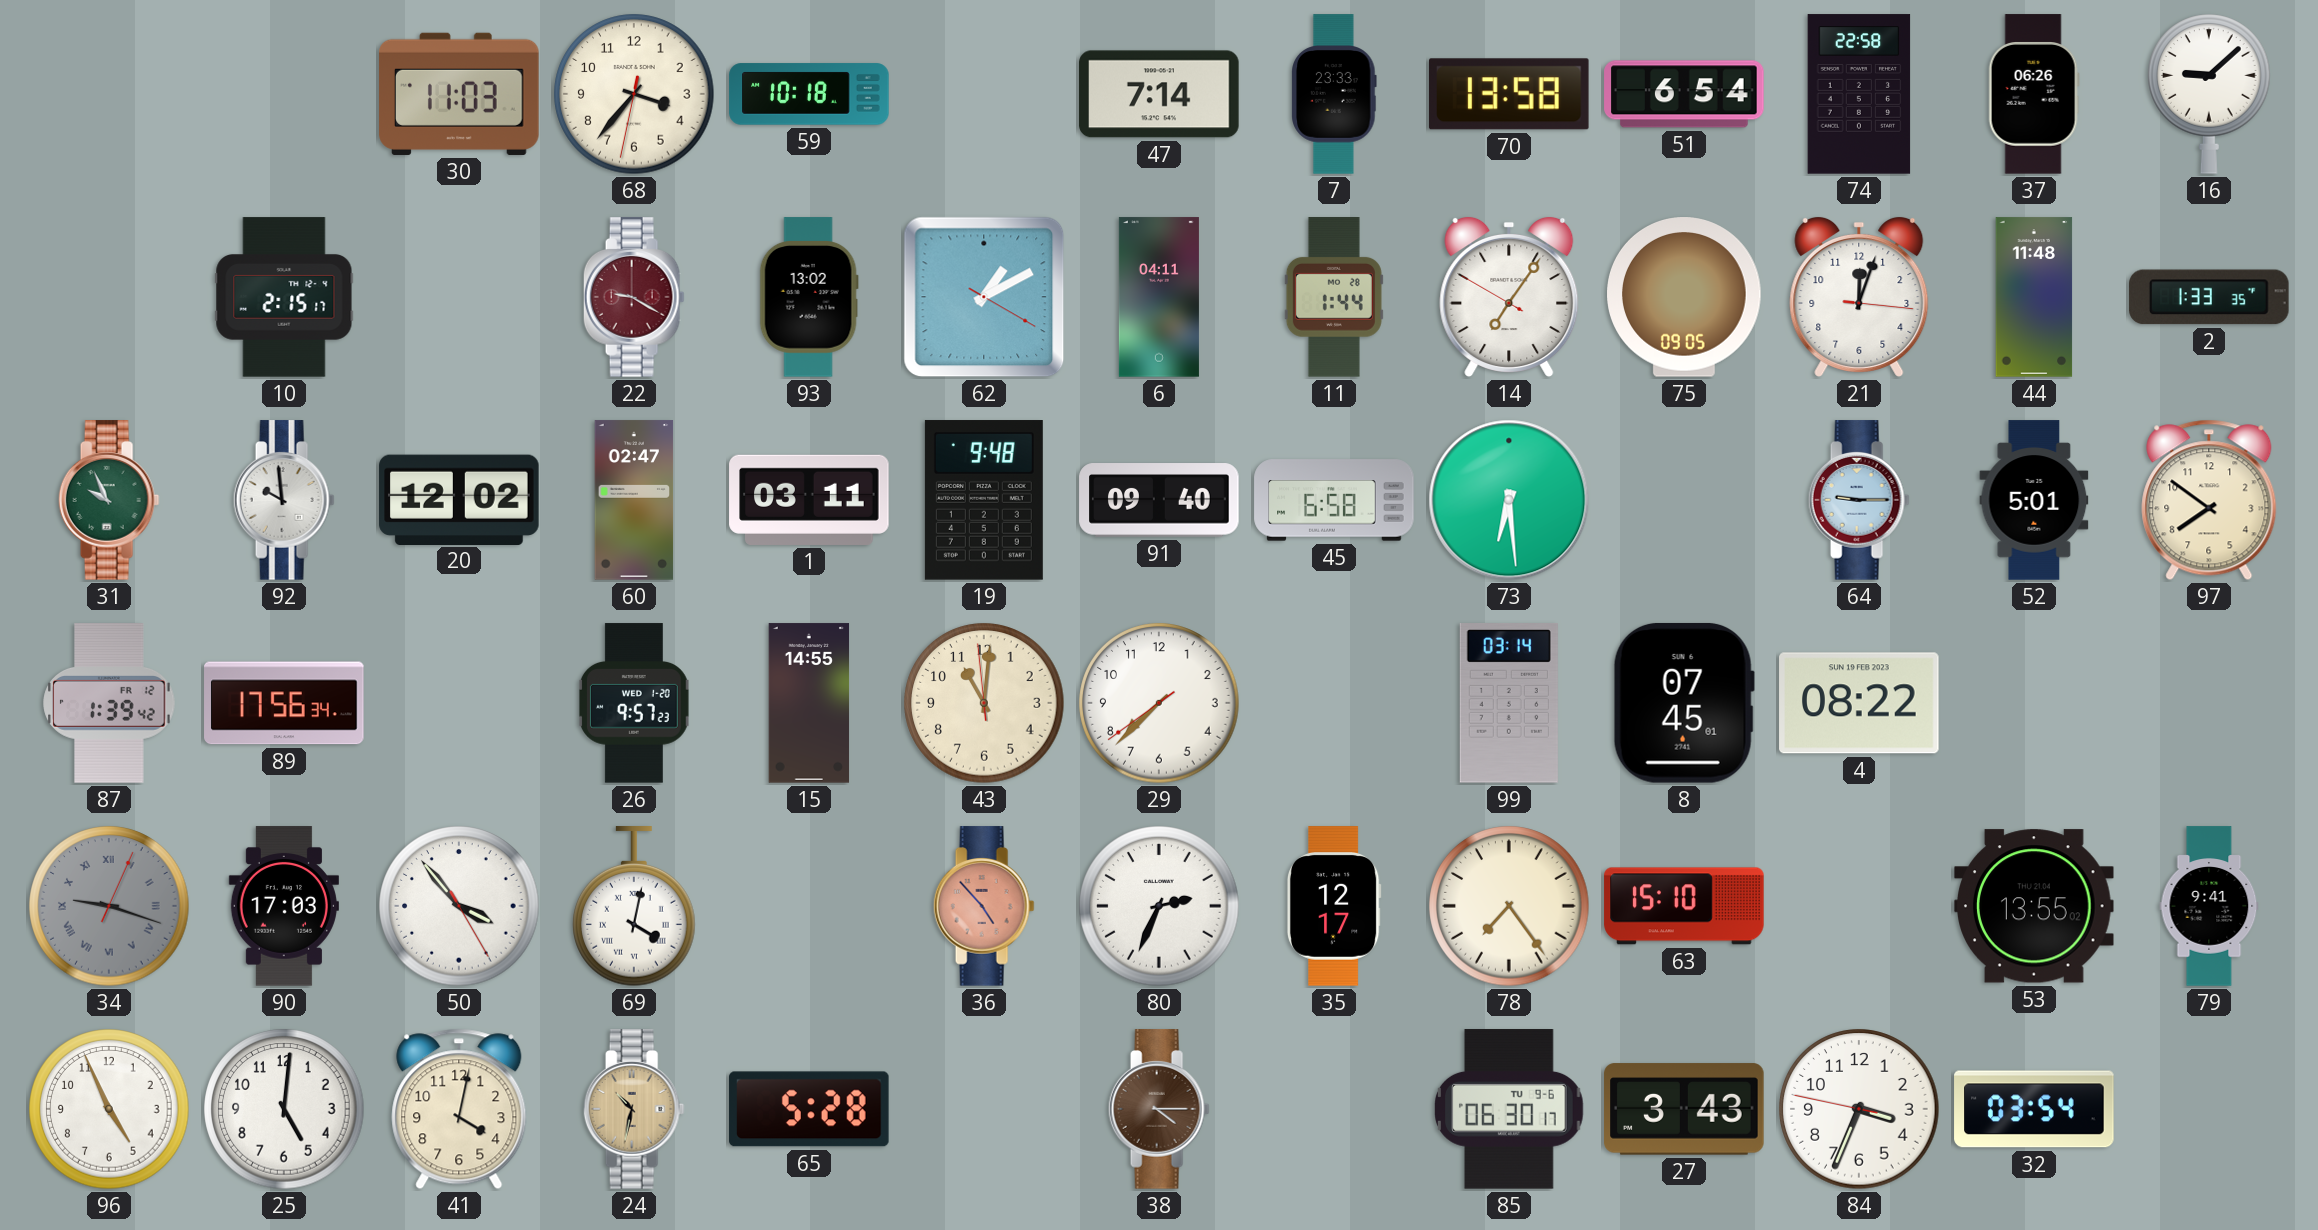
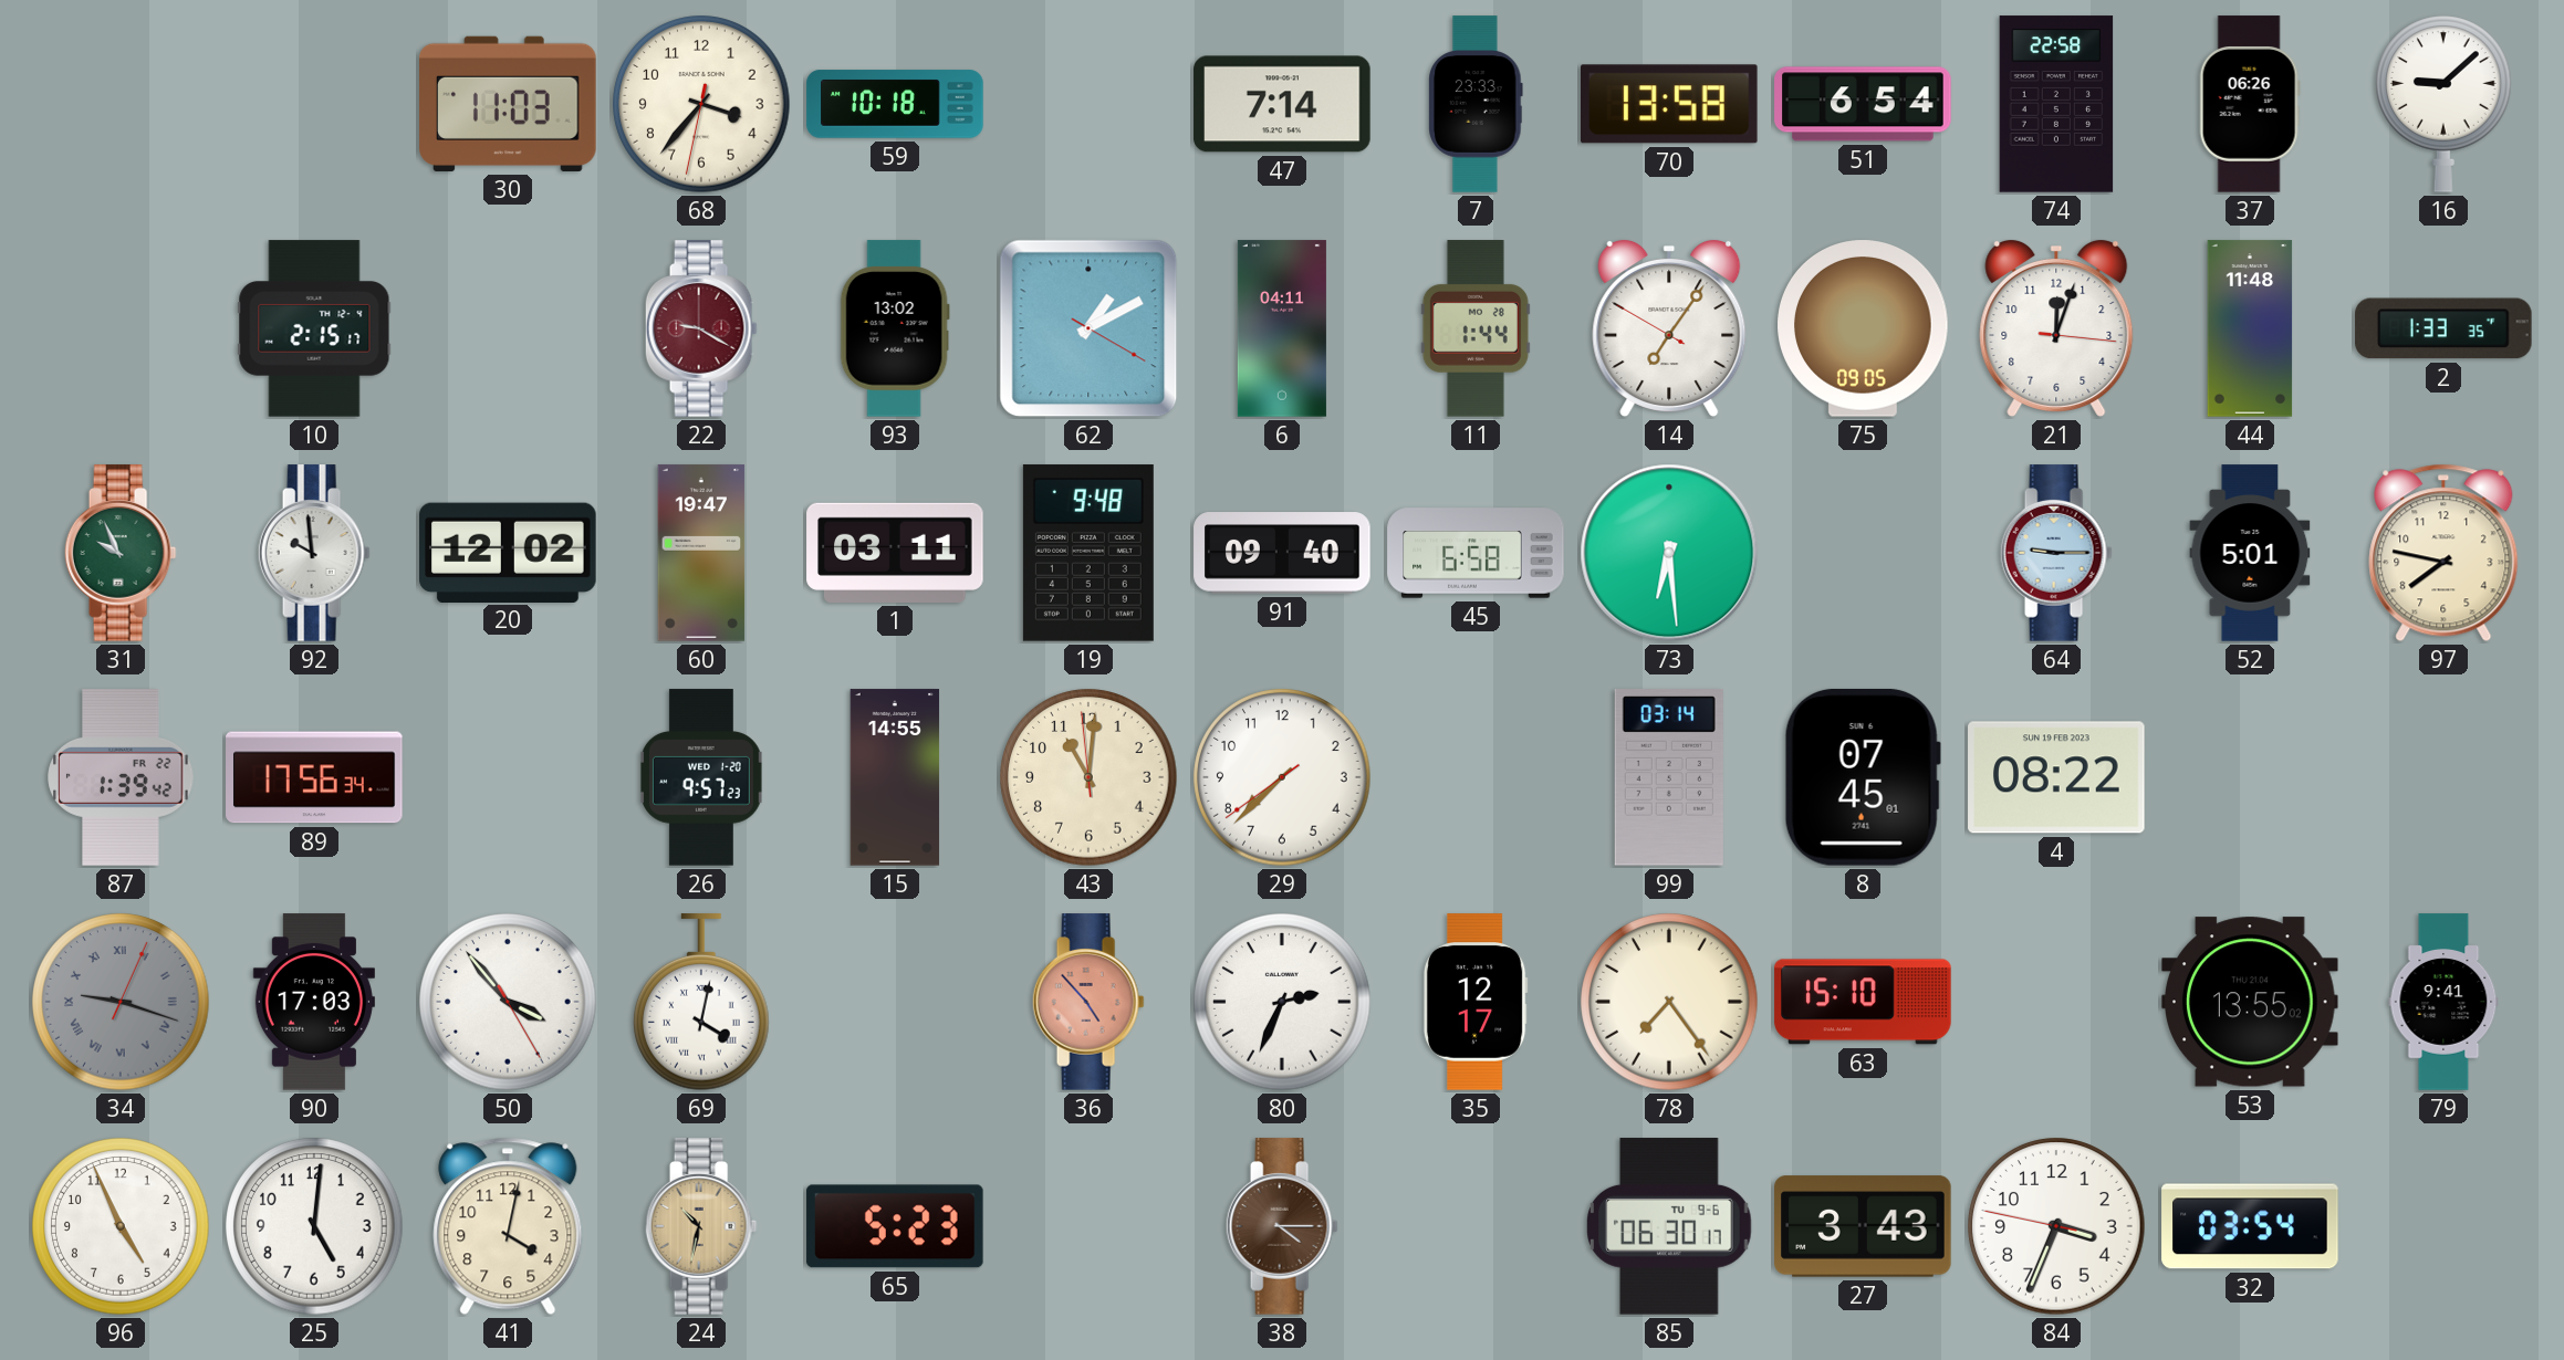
60: 02:47 -> 19:47 (701, 553)
97: 7:51 -> 7:47 (2443, 553)
87 date: FR 12 -> FR 22 (121, 777)
65: 5:28 -> 5:23 (895, 1226)
